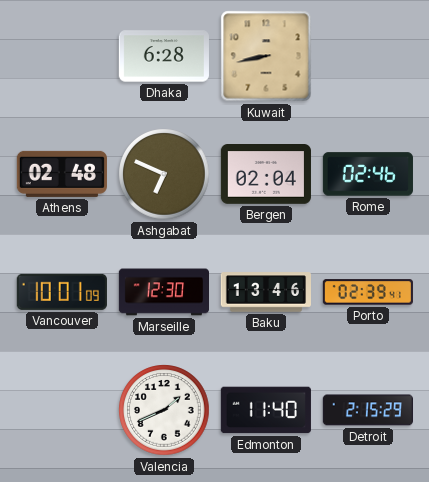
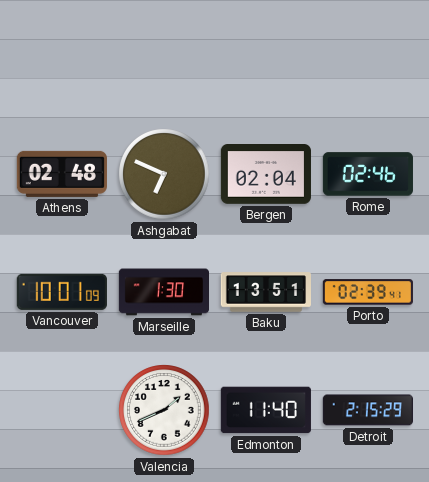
Dhaka: 6:28 -> none (164, 56)
Kuwait: 8:43 -> none (266, 56)
Marseille: 12:30 -> 1:30 (163, 292)
Baku: 13:46 -> 13:51 (265, 292)
